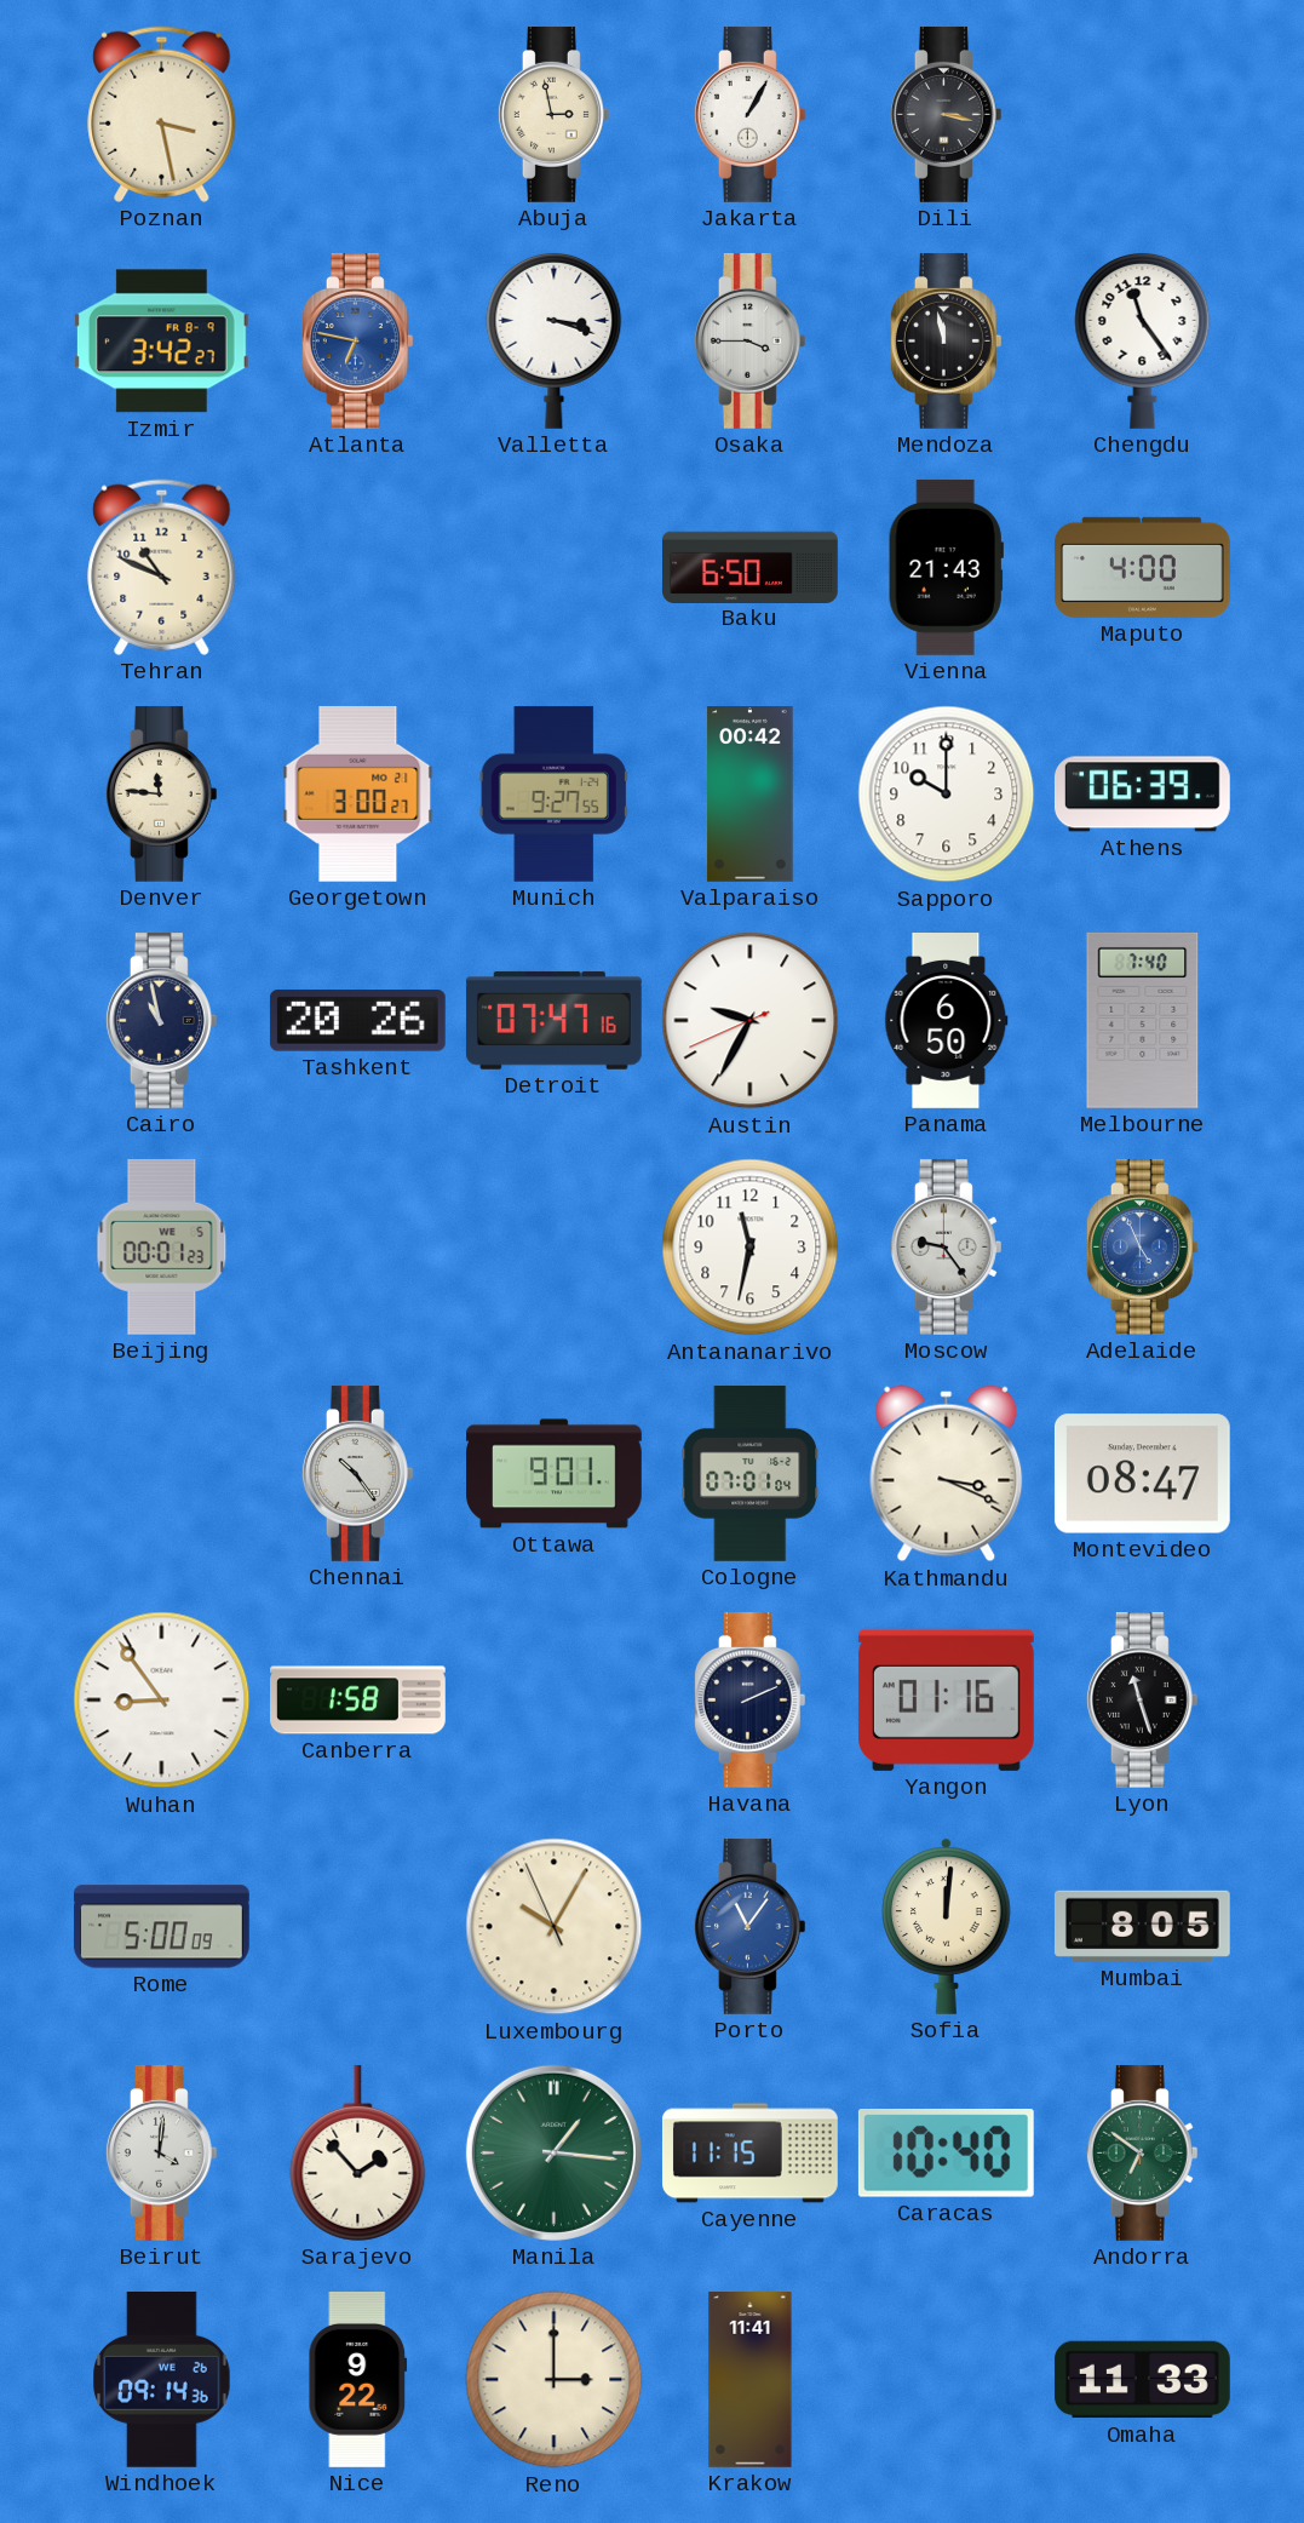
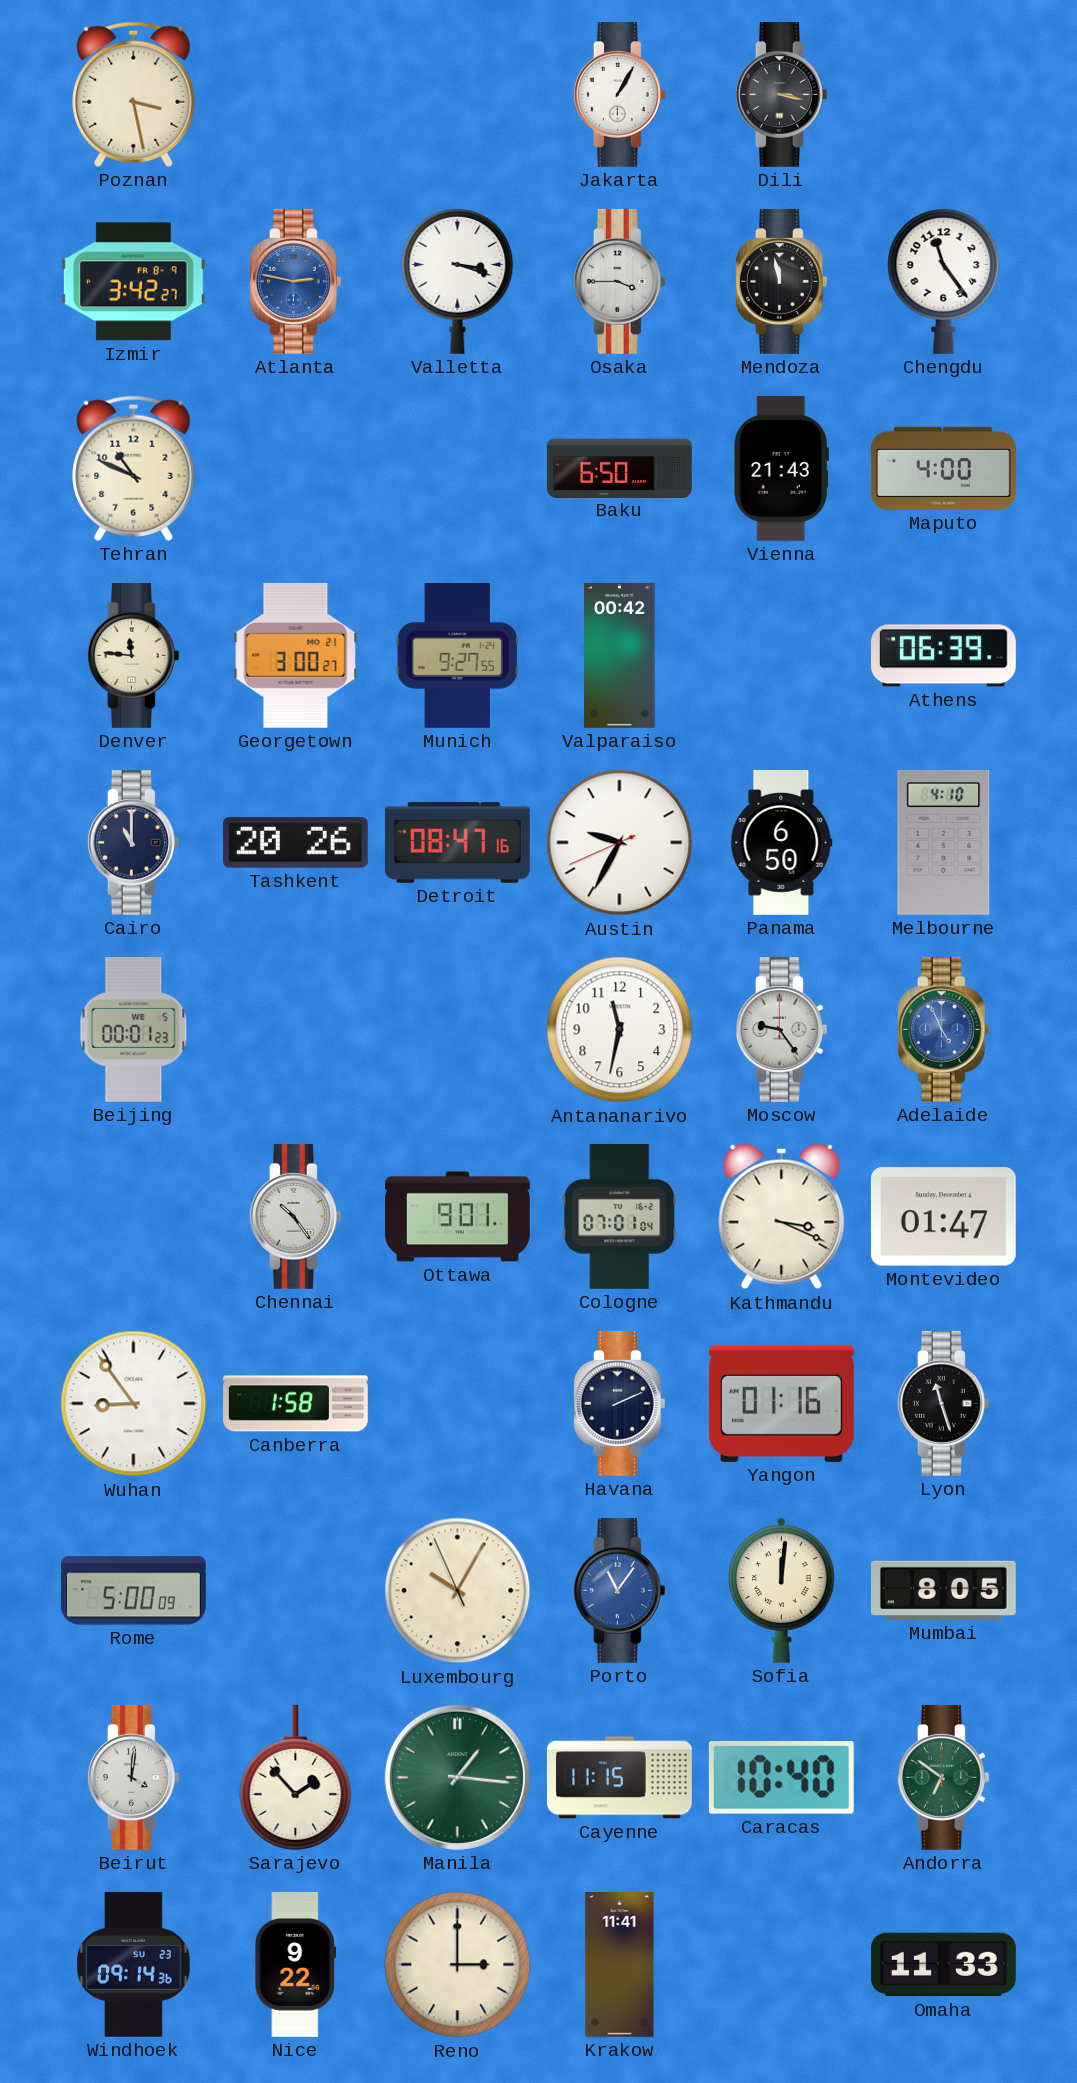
Abuja: 2:58 -> none (553, 114)
Atlanta: 6:47 -> 2:47 (295, 281)
Sapporo: 10:00 -> none (947, 795)
Cairo: 10:58 -> 11:00 (133, 842)
Detroit: 07:47 -> 08:47 (457, 842)
Melbourne: 7:40 -> 4:10 (944, 842)
Montevideo: 08:47 -> 01:47 (943, 1217)
Windhoek date: WE 26 -> SU 23 (134, 1964)
